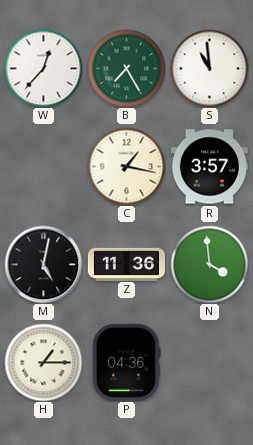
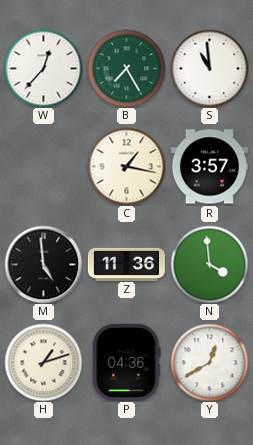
M: 5:02 -> 4:59 (43, 264)
H: 1:15 -> 1:12 (43, 362)
Y: none -> 12:40 (209, 362)
